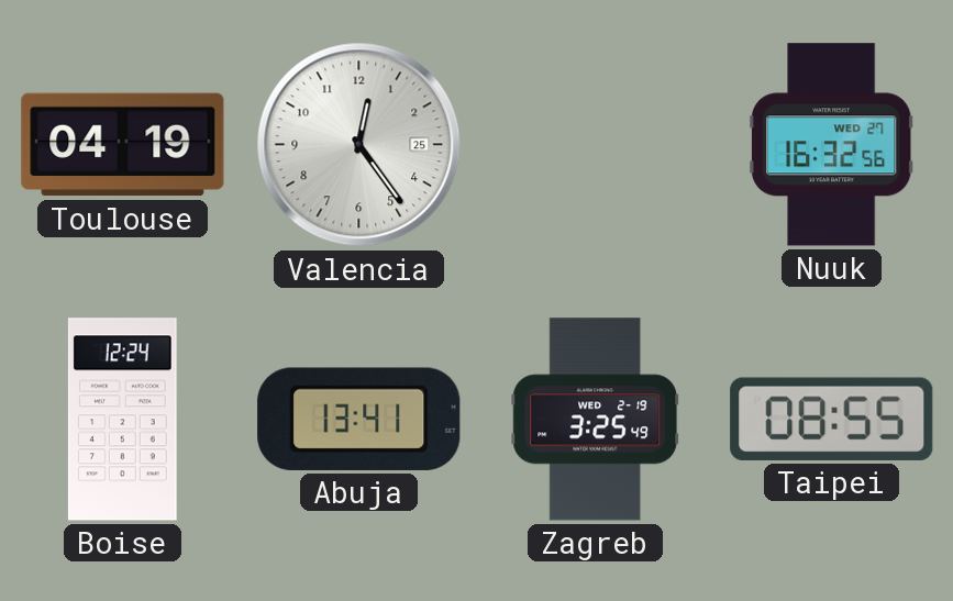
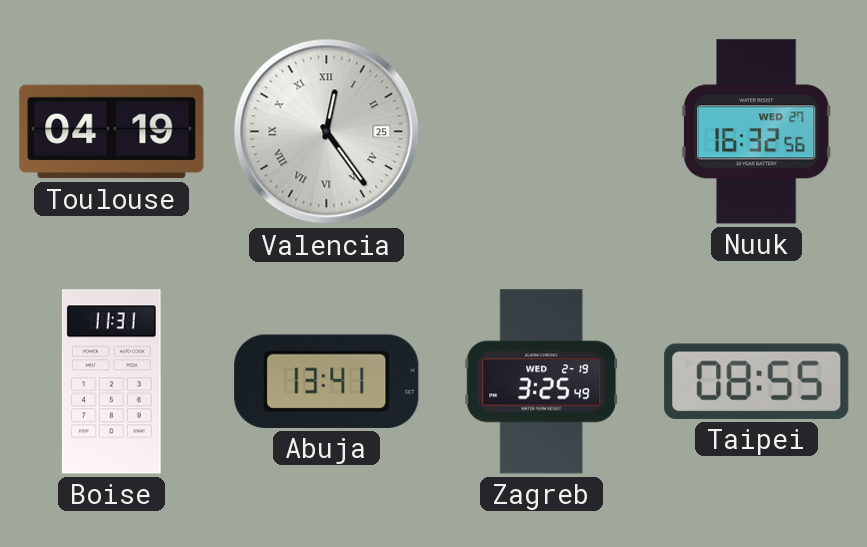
Valencia numerals: Arabic -> Roman (327, 132)
Boise: 12:24 -> 11:31 (111, 382)
